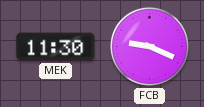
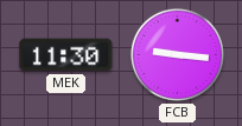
FCB: 9:19 -> 9:16 (177, 54)
